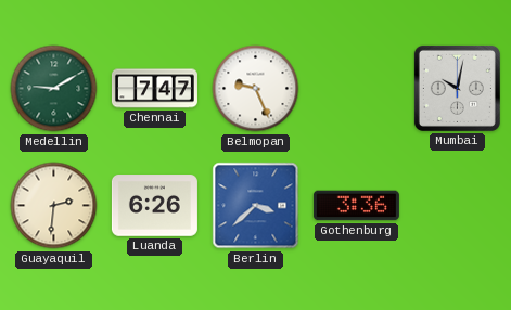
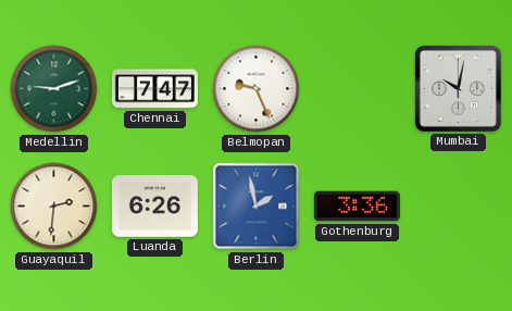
Medellin: 9:10 -> 9:12 (54, 89)
Berlin: 3:38 -> 1:58 (257, 207)
